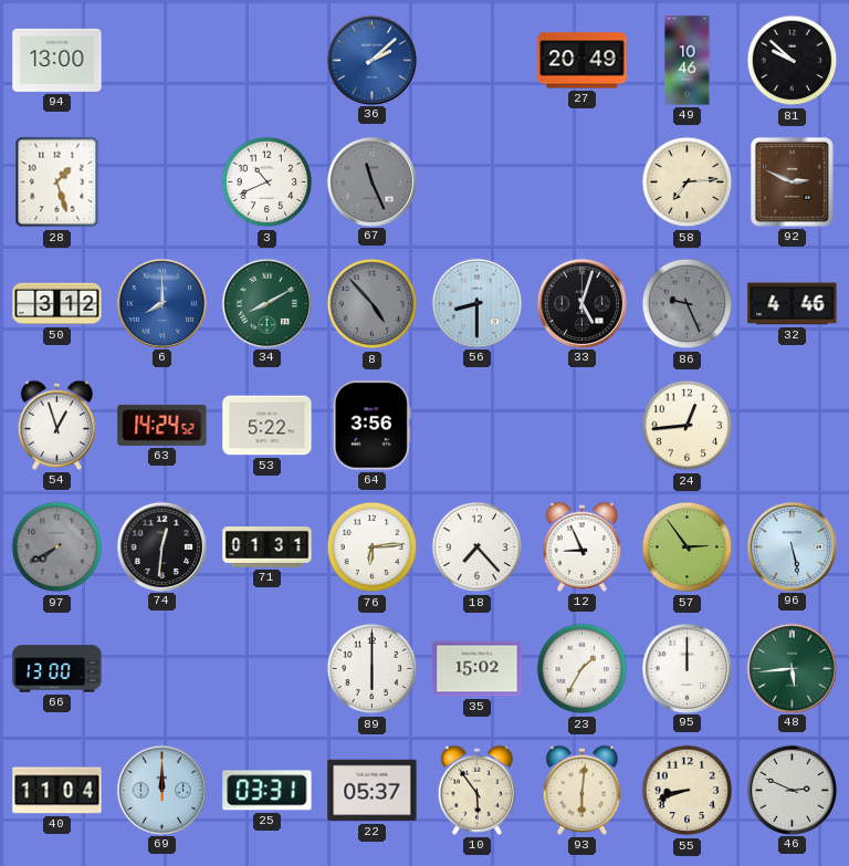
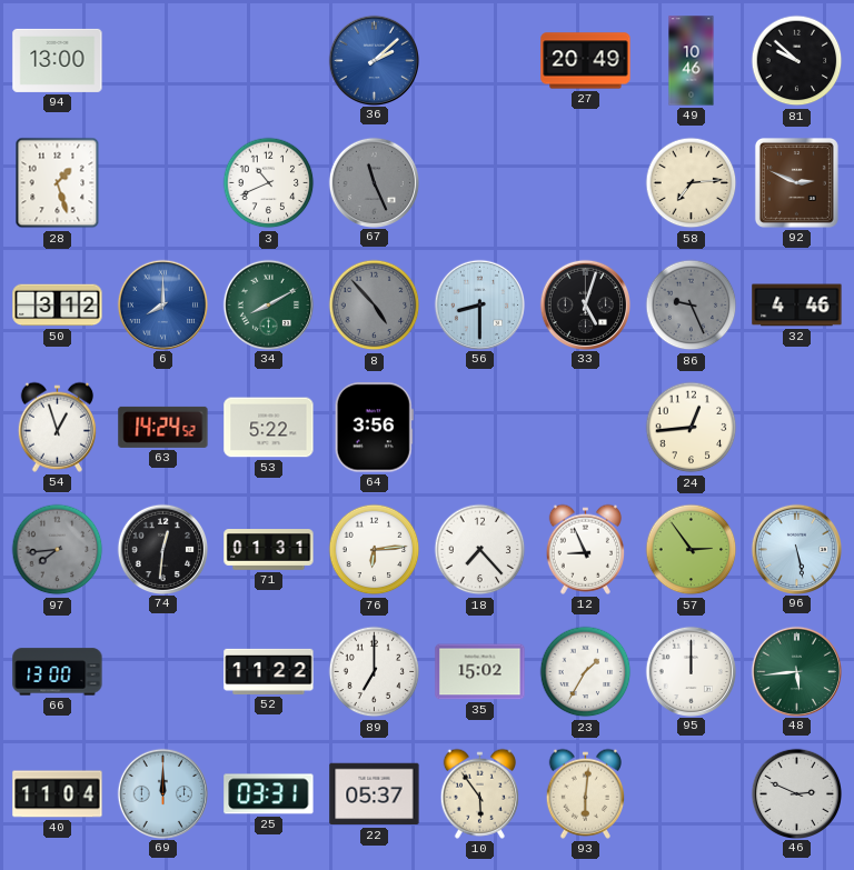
97: 7:40 -> 7:44 (58, 550)
52: none -> 11:22 (269, 671)
89: 6:00 -> 7:00 (375, 672)
55: 8:42 -> none (688, 791)
